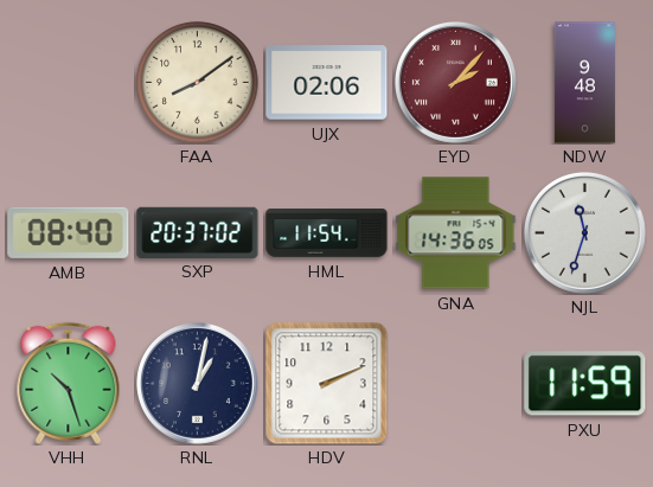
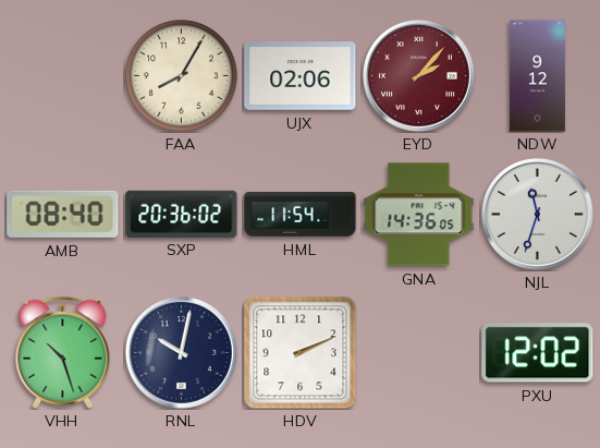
FAA: 8:09 -> 8:05 (182, 76)
NDW: 9:48 -> 9:12 (537, 76)
SXP: 20:37 -> 20:36 (182, 214)
RNL: 1:02 -> 10:02 (181, 352)
PXU: 11:59 -> 12:02 (538, 353)
